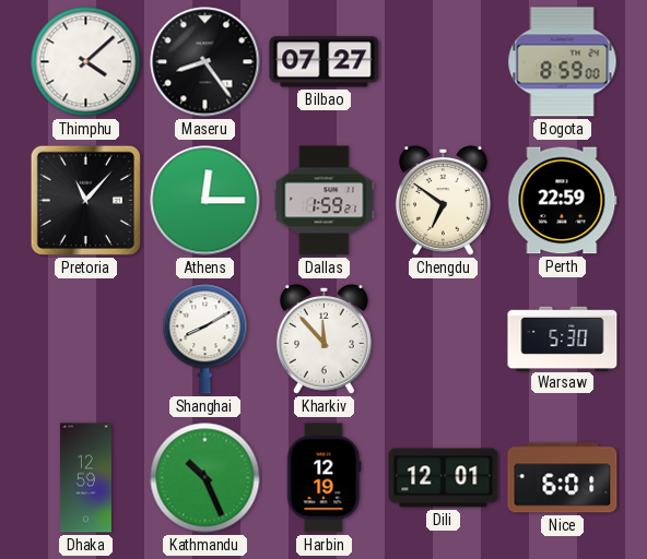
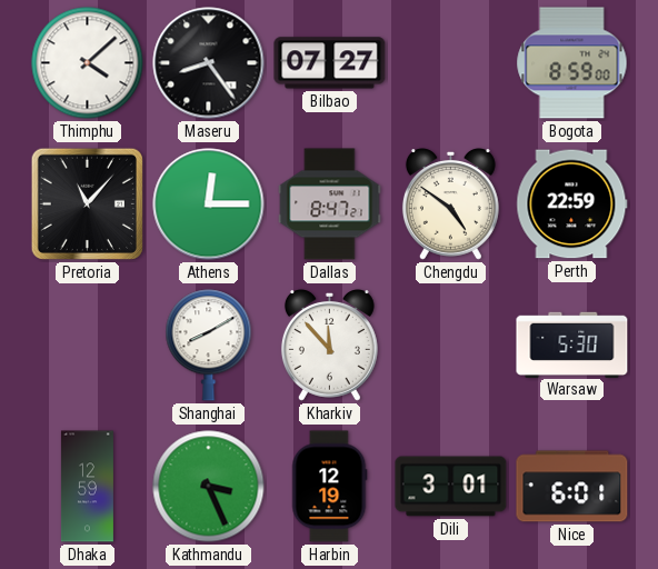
Dallas: 1:59 -> 8:47 (330, 204)
Chengdu: 6:51 -> 4:51 (450, 204)
Kathmandu: 10:26 -> 3:26 (209, 487)
Dili: 12:01 -> 3:01 (451, 487)
